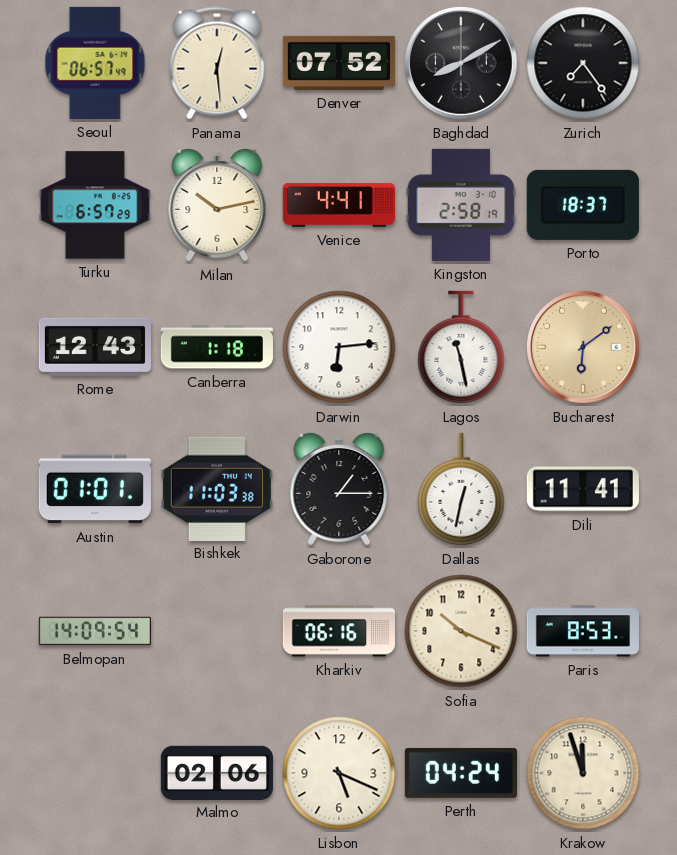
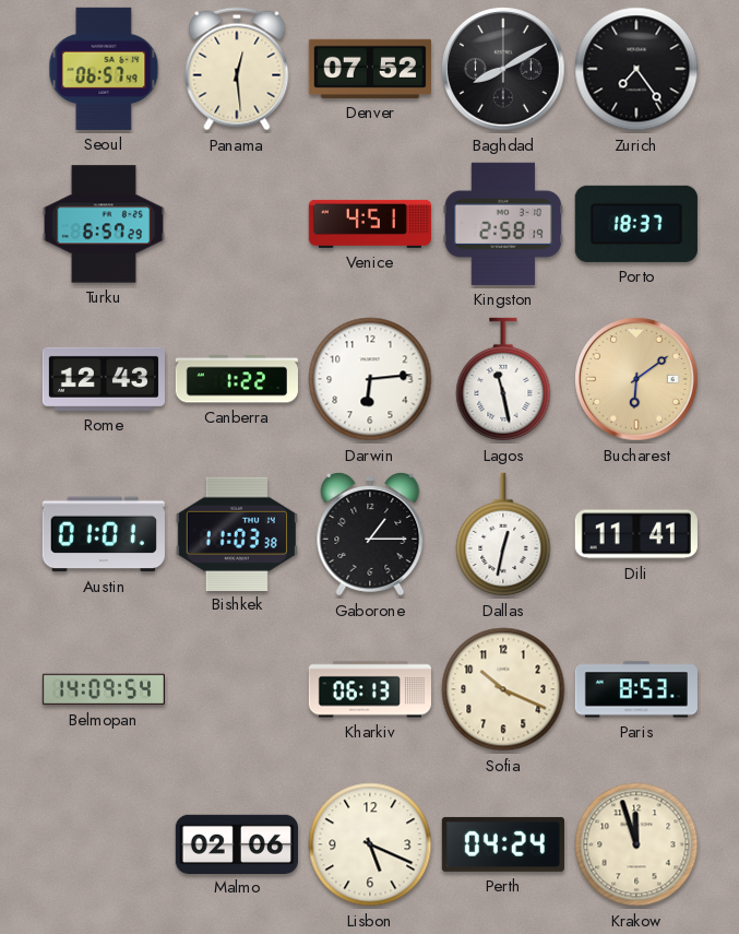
Milan: 10:13 -> none (217, 205)
Venice: 4:41 -> 4:51 (370, 224)
Canberra: 1:18 -> 1:22 (237, 379)
Kharkiv: 06:16 -> 06:13 (370, 689)
